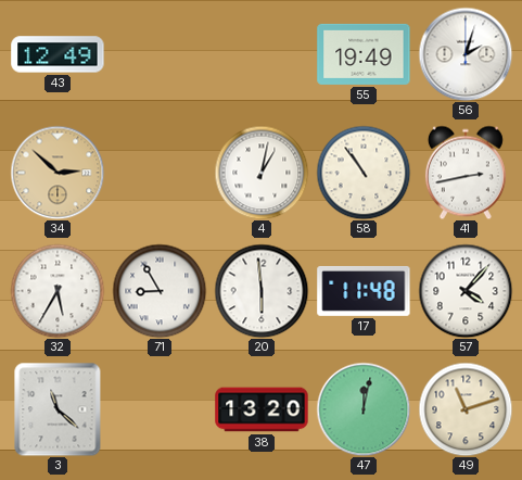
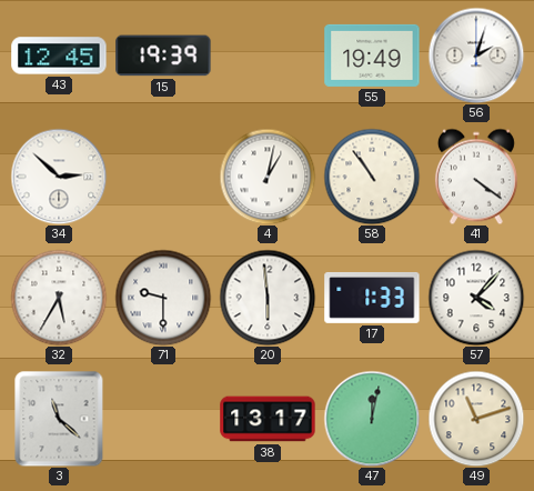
43: 12:49 -> 12:45 (59, 56)
15: none -> 19:39 (163, 56)
34 dial: champagne -> white (59, 177)
41: 2:43 -> 4:21 (476, 177)
71: 8:55 -> 9:30 (163, 298)
17: 11:48 -> 1:33 (372, 298)
38: 13:20 -> 13:17 (268, 419)
